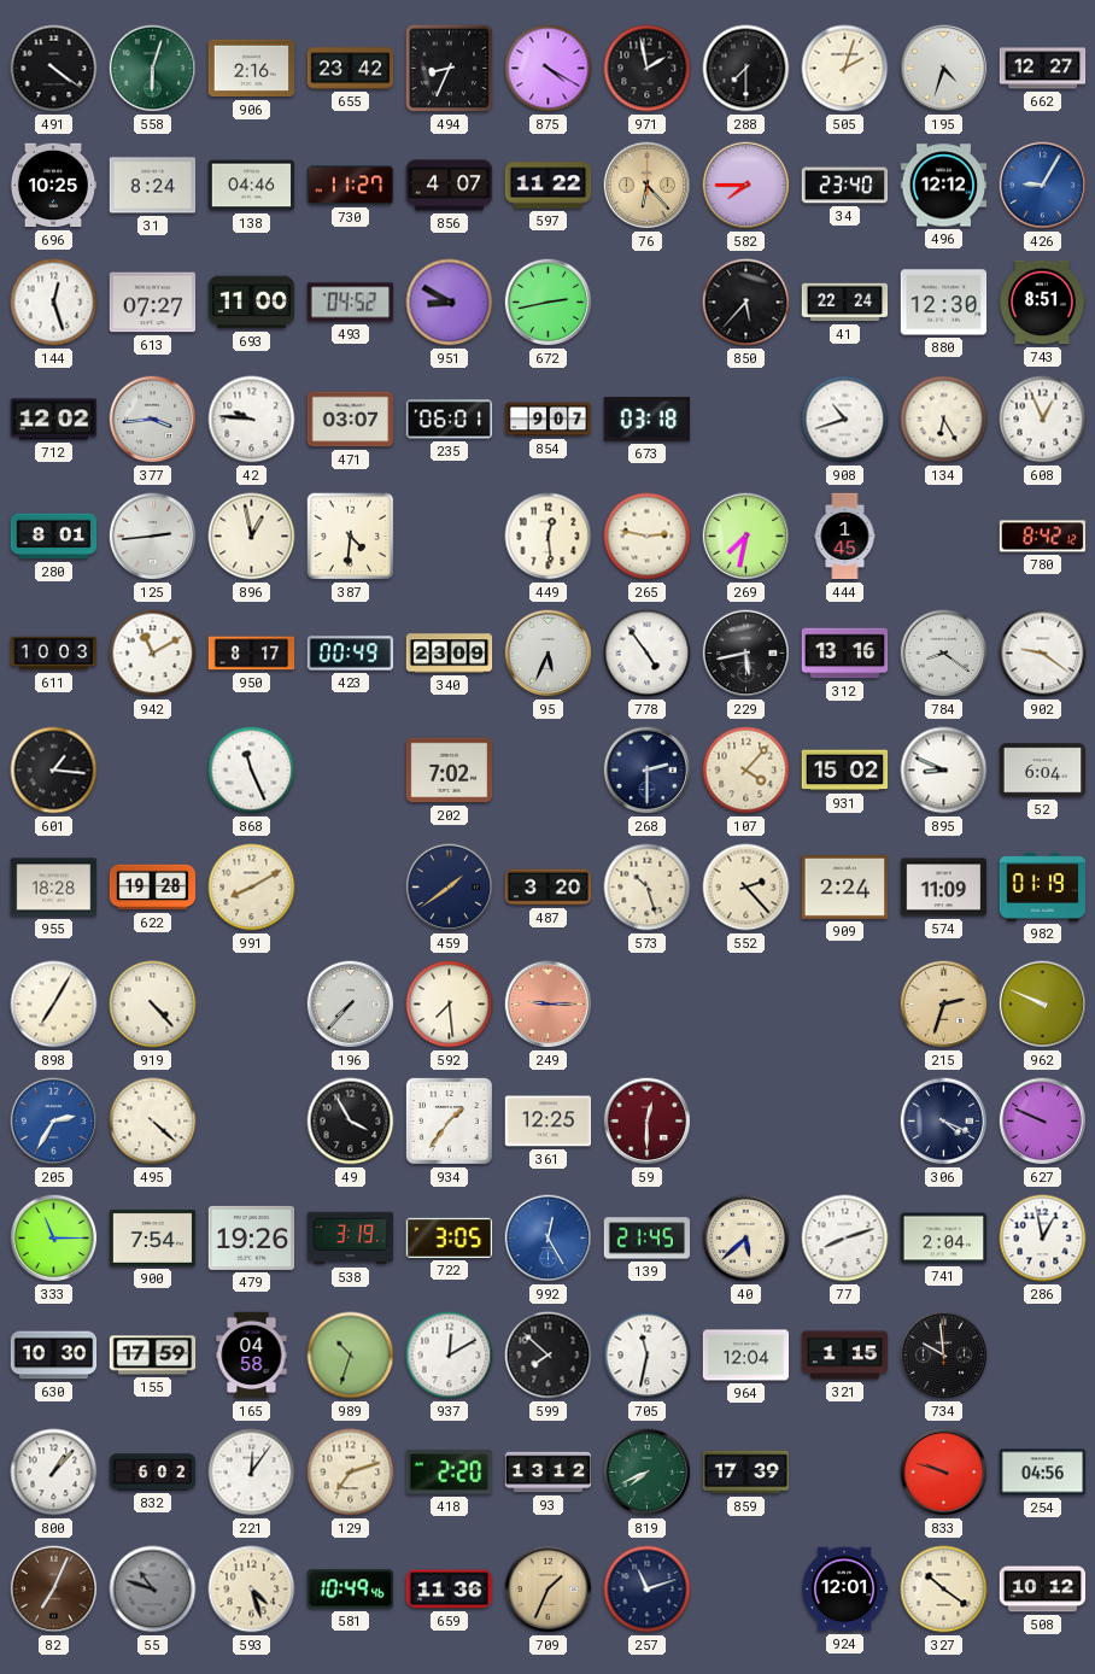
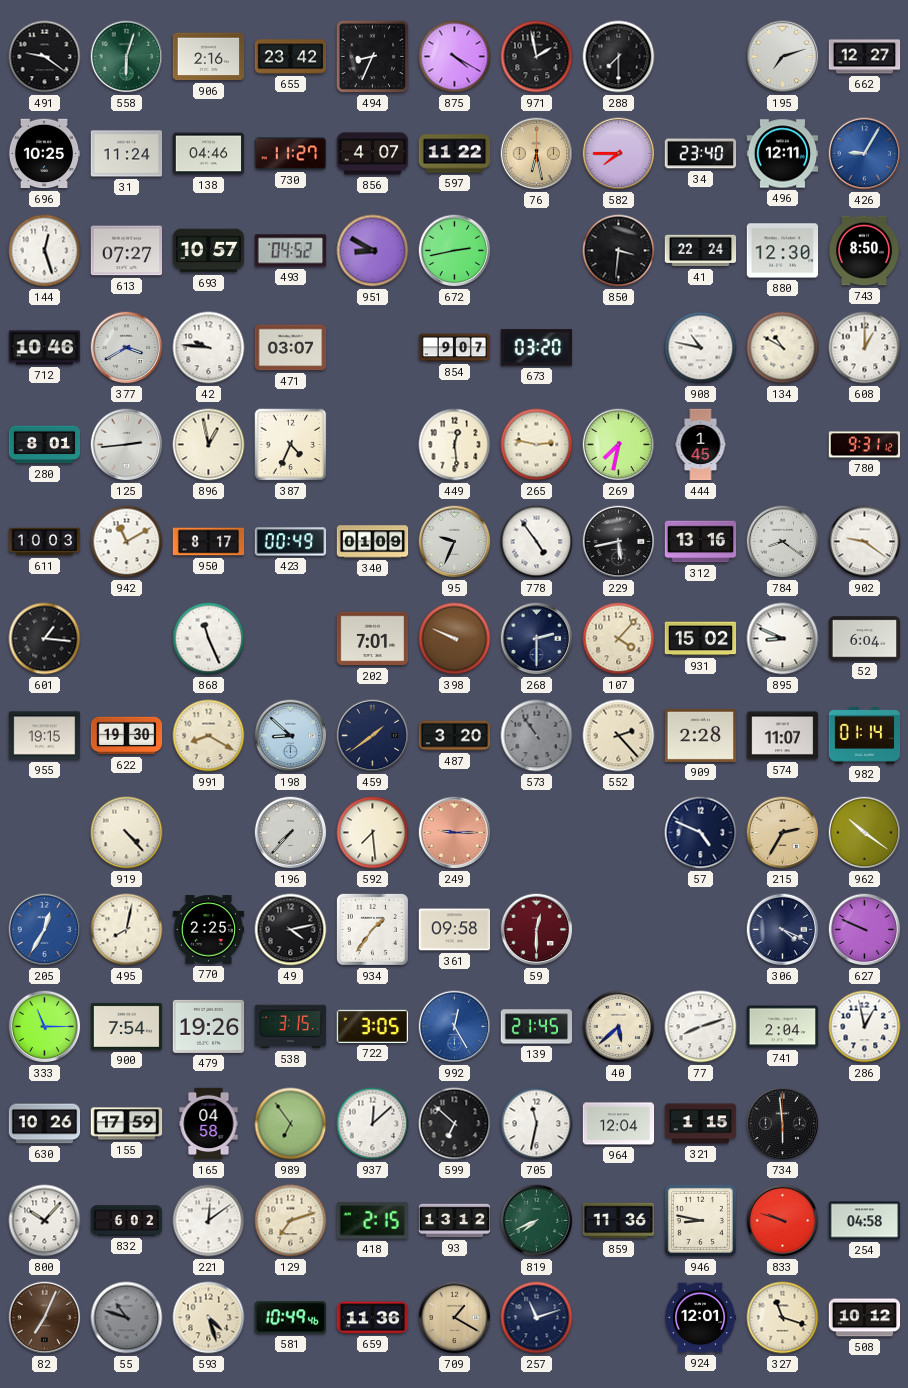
491: 4:21 -> 9:21 (45, 57)
505: 2:03 -> none (845, 69)
195: 4:33 -> 7:12 (783, 57)
31: 8:24 -> 11:24 (127, 154)
76: 6:23 -> 6:28 (537, 154)
496: 12:12 -> 12:11 (783, 154)
693: 11:00 -> 10:57 (209, 251)
850: 5:37 -> 3:31 (619, 251)
743: 8:51 -> 8:50 (864, 251)
712: 12:02 -> 10:46 (45, 348)
377: 3:44 -> 3:40 (127, 348)
235: 06:01 -> none (450, 420)
673: 03:18 -> 03:20 (536, 348)
908: 10:42 -> 10:47 (701, 348)
134: 6:25 -> 10:50 (783, 348)
608: 12:56 -> 1:00 (865, 348)
387: 4:31 -> 4:34 (291, 445)
780: 8:42 -> 9:31 (865, 445)
340: 23:09 -> 01:09 (373, 542)
95: 5:34 -> 9:34 (455, 542)
202: 7:02 -> 7:01 (373, 639)
398: none -> 9:49 (455, 639)
955: 18:28 -> 19:15 (45, 736)
622: 19:28 -> 19:30 (127, 736)
991: 8:10 -> 8:20 (209, 736)
198: none -> 8:52 (291, 736)
573: 10:27 -> 10:54 (537, 736)
573 dial: cream -> grey (537, 736)
909: 2:24 -> 2:28 (701, 735)
574: 11:09 -> 11:07 (783, 736)
982: 01:19 -> 01:14 (865, 735)
898: 7:05 -> none (54, 1005)
57: none -> 4:49 (701, 833)
215: 2:33 -> 2:35 (783, 833)
962: 9:49 -> 10:21 (865, 833)
205: 2:35 -> 12:35 (45, 930)
495: 4:22 -> 8:02 (127, 930)
770: none -> 2:25 (209, 930)
49: 3:55 -> 4:13 (291, 930)
361: 12:25 -> 09:58 (455, 930)
538: 3:19 -> 3:15 (291, 1027)
630: 10:30 -> 10:26 (45, 1124)
989: 10:33 -> 6:54 (291, 1124)
937: 12:10 -> 12:08 (373, 1124)
599: 7:52 -> 6:52 (455, 1124)
734: 9:59 -> 5:59 (783, 1124)
800: 1:07 -> 10:07 (45, 1221)
221: 12:06 -> 12:09 (209, 1221)
418: 2:20 -> 2:15 (372, 1221)
859: 17:39 -> 11:36 (619, 1221)
946: none -> 8:47 (700, 1220)
254: 04:56 -> 04:58 (865, 1221)
709: 1:34 -> 1:20 (455, 1318)
327: 10:21 -> 11:18 (783, 1318)
